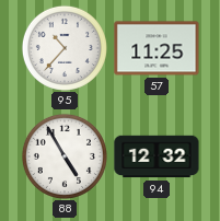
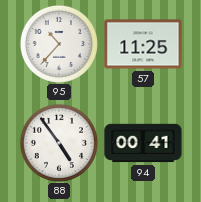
88: 4:55 -> 4:54 (59, 143)
94: 12:32 -> 00:41 (143, 143)
